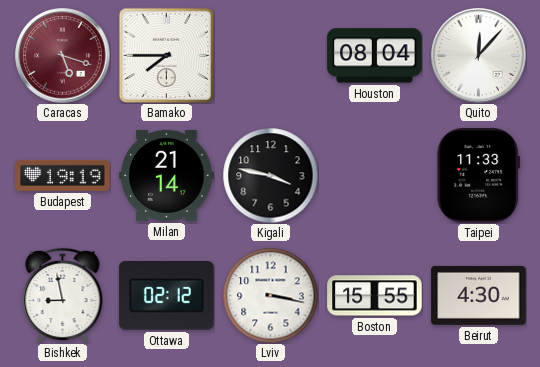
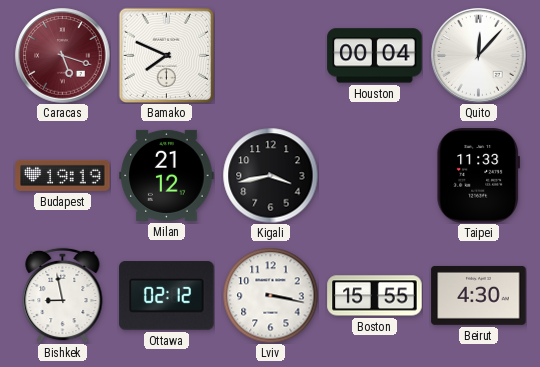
Bamako: 7:45 -> 7:49 (166, 55)
Houston: 08:04 -> 00:04 (375, 56)
Milan: 21:14 -> 21:12 (167, 175)
Kigali: 3:47 -> 3:43 (270, 175)
